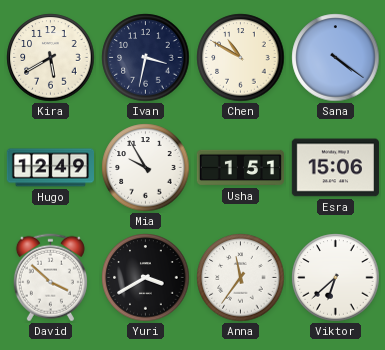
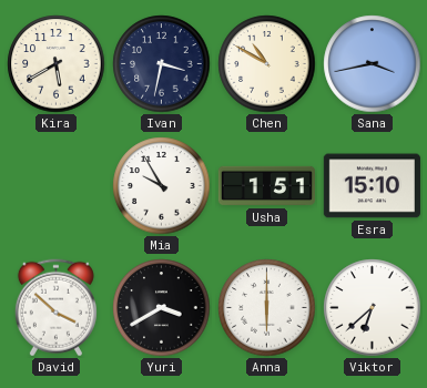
Sana: 4:21 -> 3:43 (373, 64)
Hugo: 12:49 -> none (50, 168)
Esra: 15:06 -> 15:10 (372, 186)
Anna: 11:36 -> 6:00 (267, 308)
